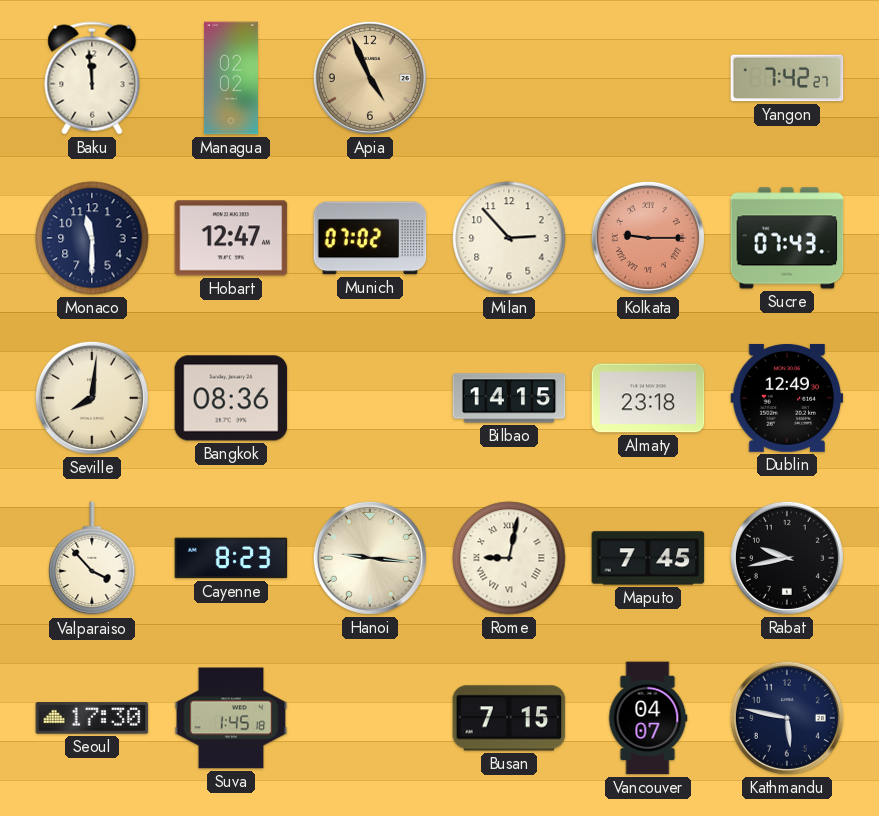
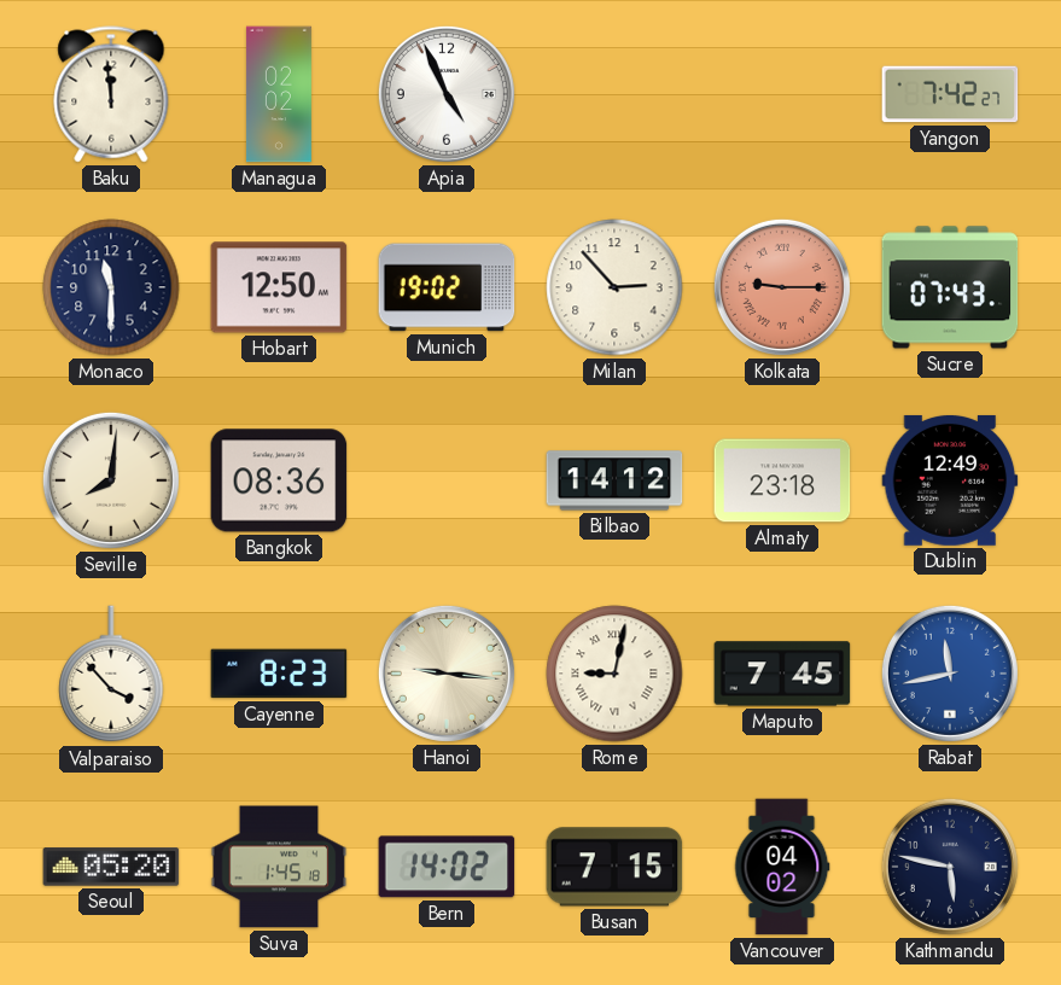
Apia dial: champagne -> white (447, 94)
Hobart: 12:47 -> 12:50 (279, 287)
Munich: 07:02 -> 19:02 (447, 287)
Bilbao: 14:15 -> 14:12 (614, 480)
Rabat: 9:43 -> 11:43 (950, 674)
Rabat dial: black -> blue (950, 674)
Seoul: 17:30 -> 05:20 (111, 867)
Bern: none -> 14:02 (447, 867)
Vancouver: 04:07 -> 04:02 (782, 867)
